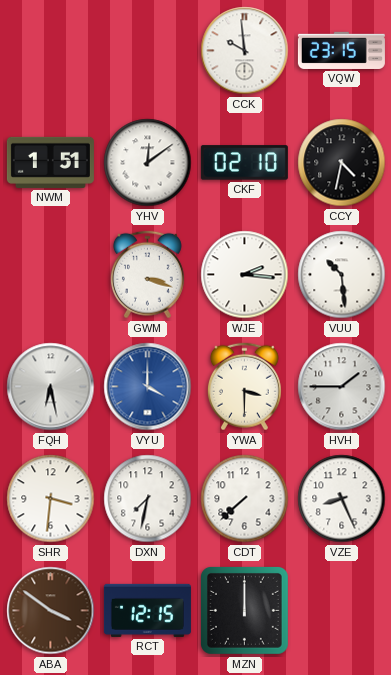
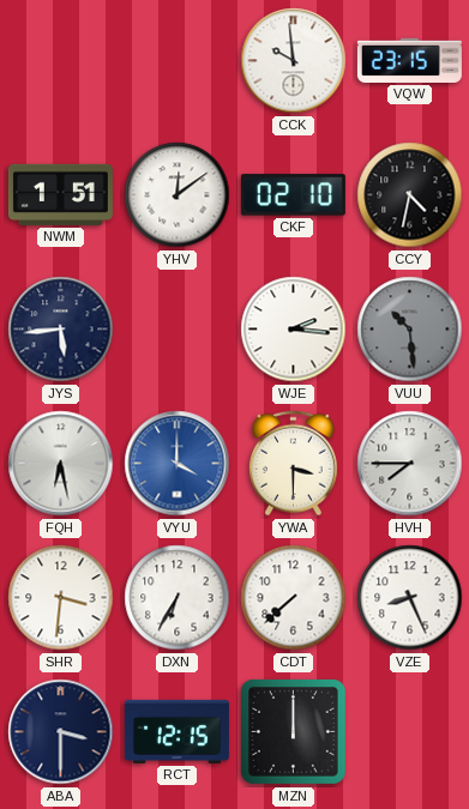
JYS: none -> 5:44 (61, 330)
GWM: 3:18 -> none (147, 275)
VUU dial: white -> grey (410, 330)
HVH: 1:45 -> 7:45 (410, 464)
DXN: 7:32 -> 6:35 (178, 598)
ABA: 3:51 -> 3:30 (61, 732)
ABA dial: brown -> navy (61, 732)
